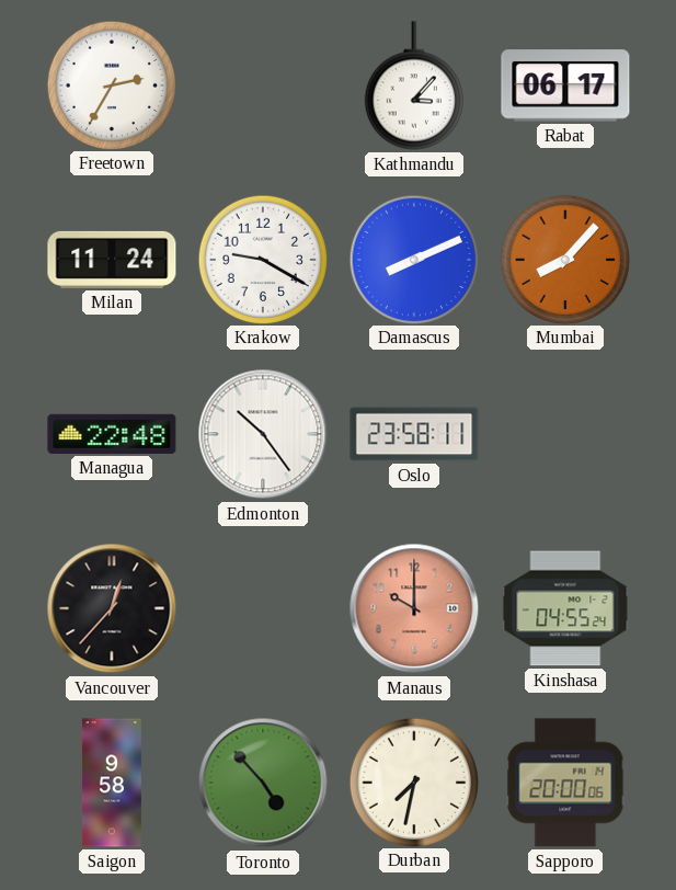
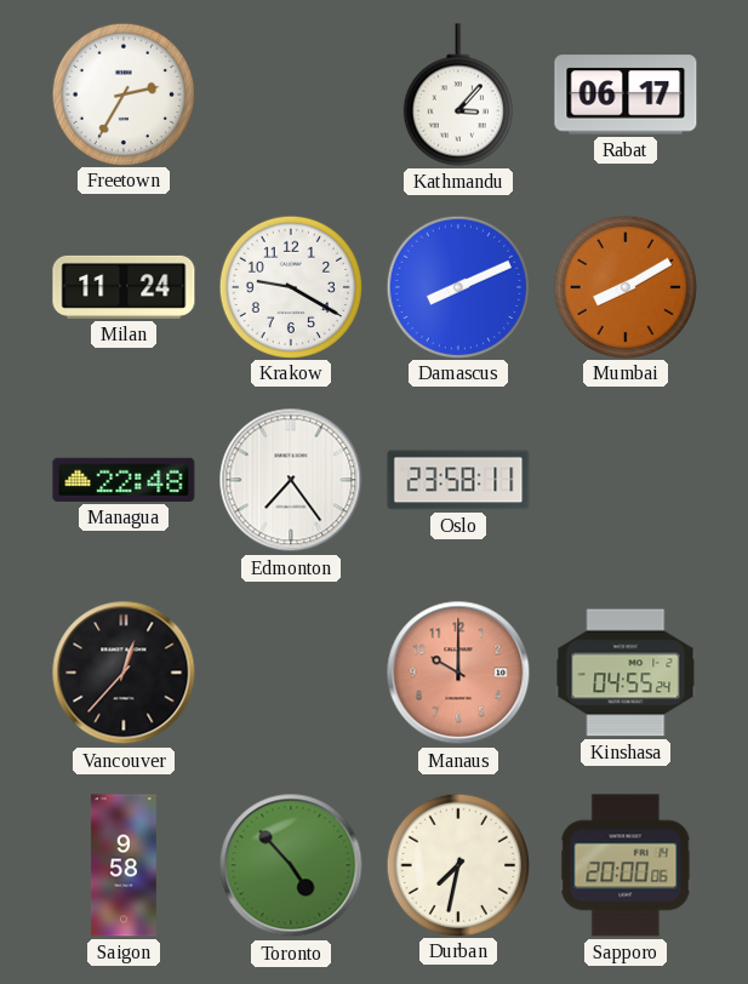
Mumbai: 8:07 -> 8:10 (624, 286)
Edmonton: 10:24 -> 7:24 (291, 480)
